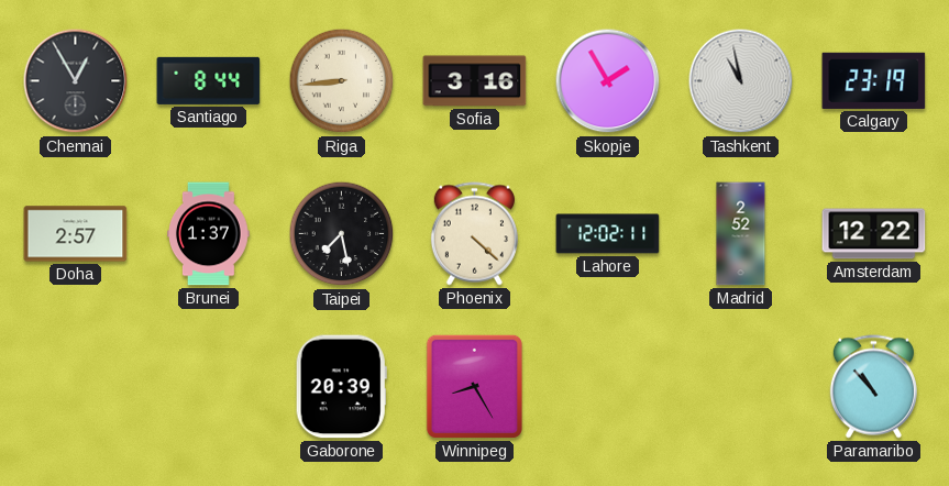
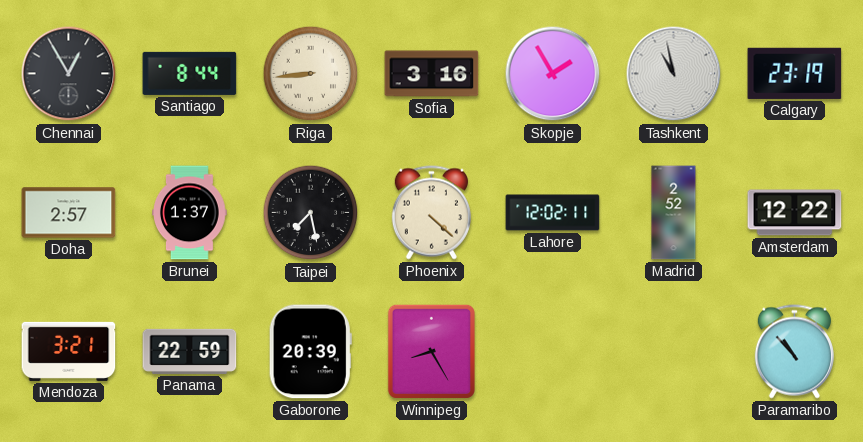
Mendoza: none -> 3:21 (69, 351)
Panama: none -> 22:59 (190, 351)
